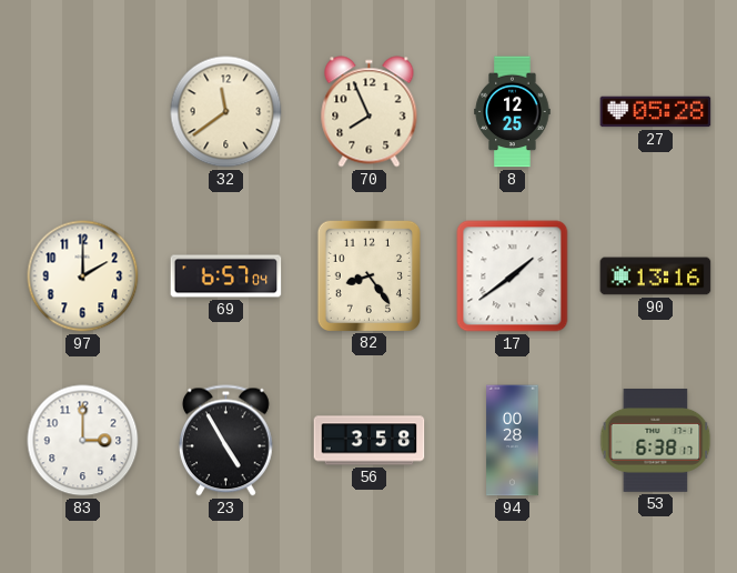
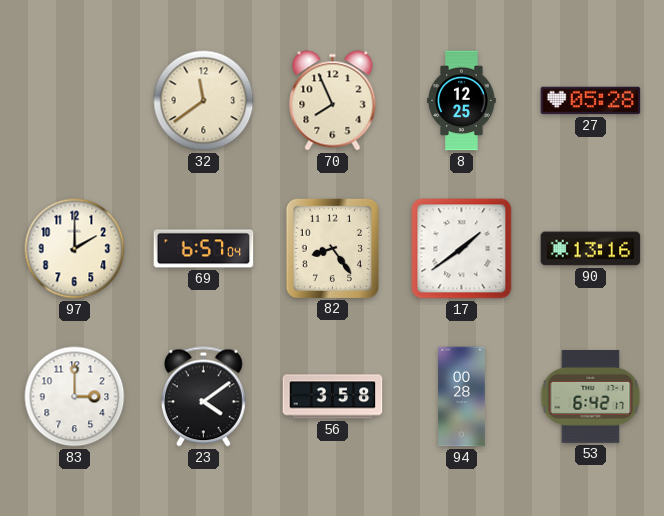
23: 4:55 -> 4:09 (203, 397)
53: 6:38 -> 6:42 (591, 397)
